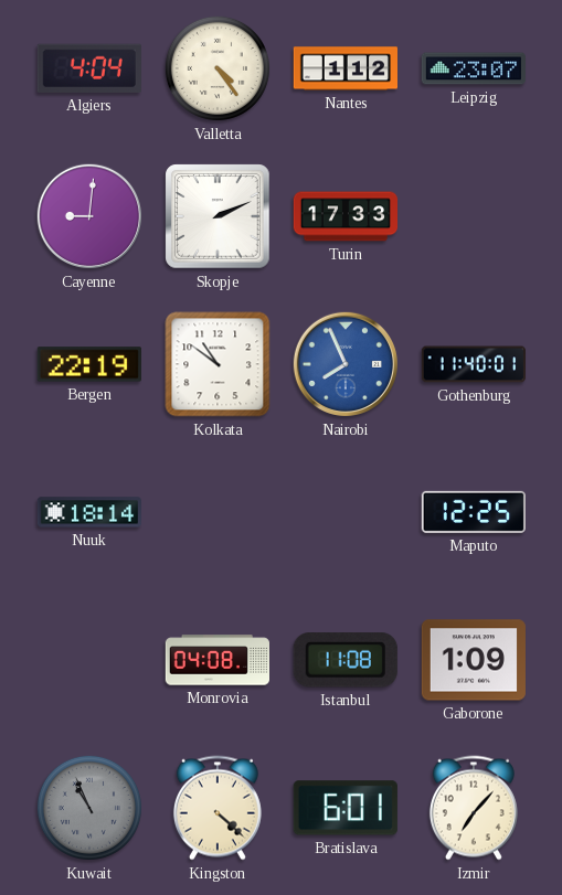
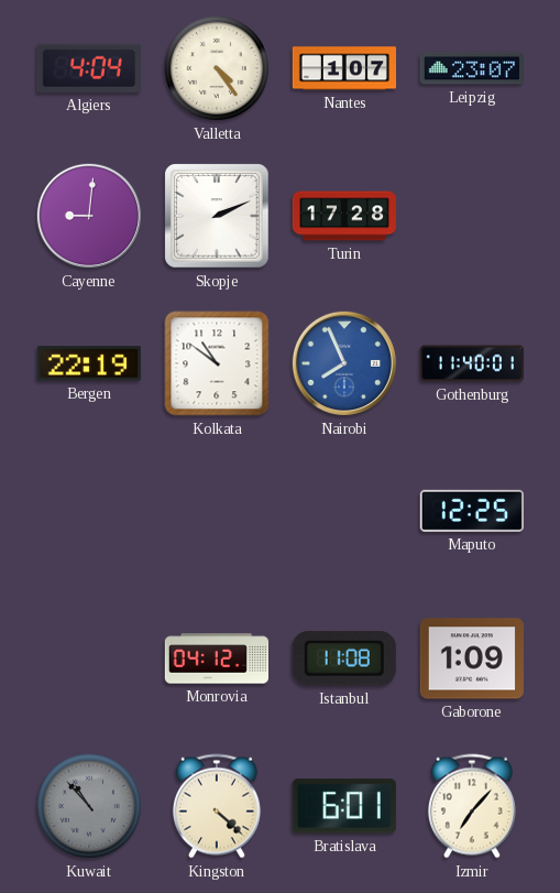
Nantes: 1:12 -> 1:07 (343, 68)
Turin: 17:33 -> 17:28 (343, 216)
Nuuk: 18:14 -> none (88, 512)
Monrovia: 04:08 -> 04:12 (216, 658)
Kuwait: 10:56 -> 10:53 (89, 806)
